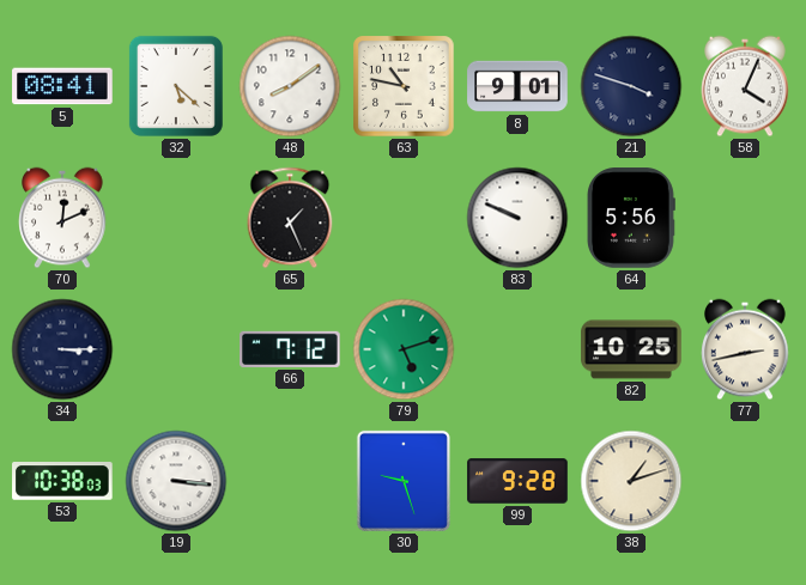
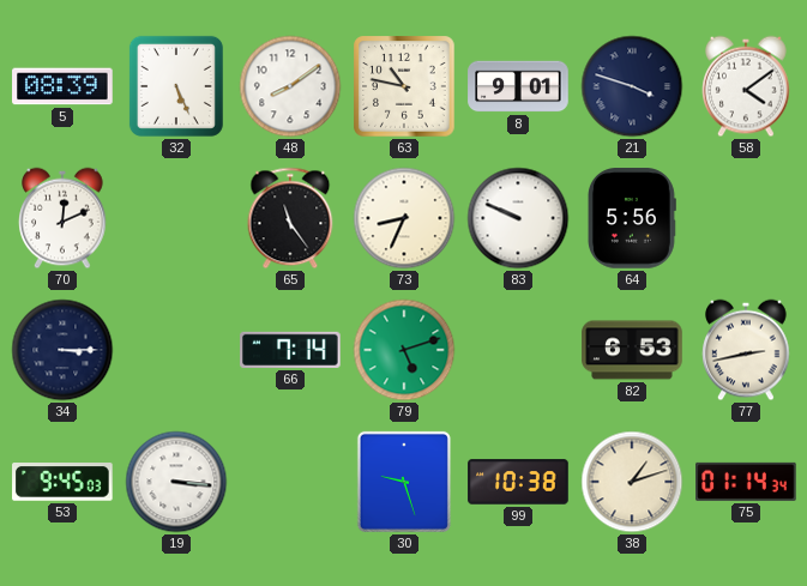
5: 08:41 -> 08:39 (62, 86)
32: 5:22 -> 5:26 (176, 86)
58: 4:04 -> 4:09 (746, 86)
65: 1:26 -> 11:24 (290, 218)
73: none -> 8:34 (404, 218)
66: 7:12 -> 7:14 (290, 350)
82: 10:25 -> 6:53 (632, 350)
53: 10:38 -> 9:45 (62, 483)
99: 9:28 -> 10:38 (518, 482)
75: none -> 01:14 (746, 482)
